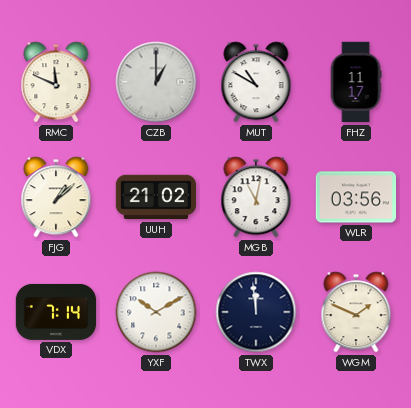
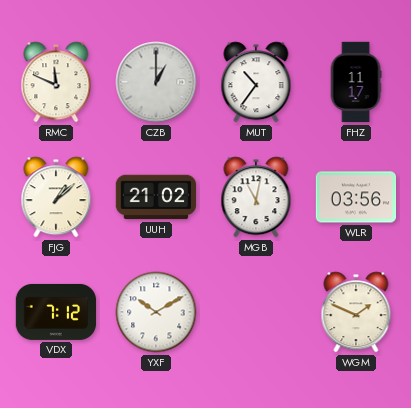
MUT: 10:50 -> 10:36 (256, 82)
VDX: 7:14 -> 7:12 (56, 312)
TWX: 11:59 -> none (256, 312)
